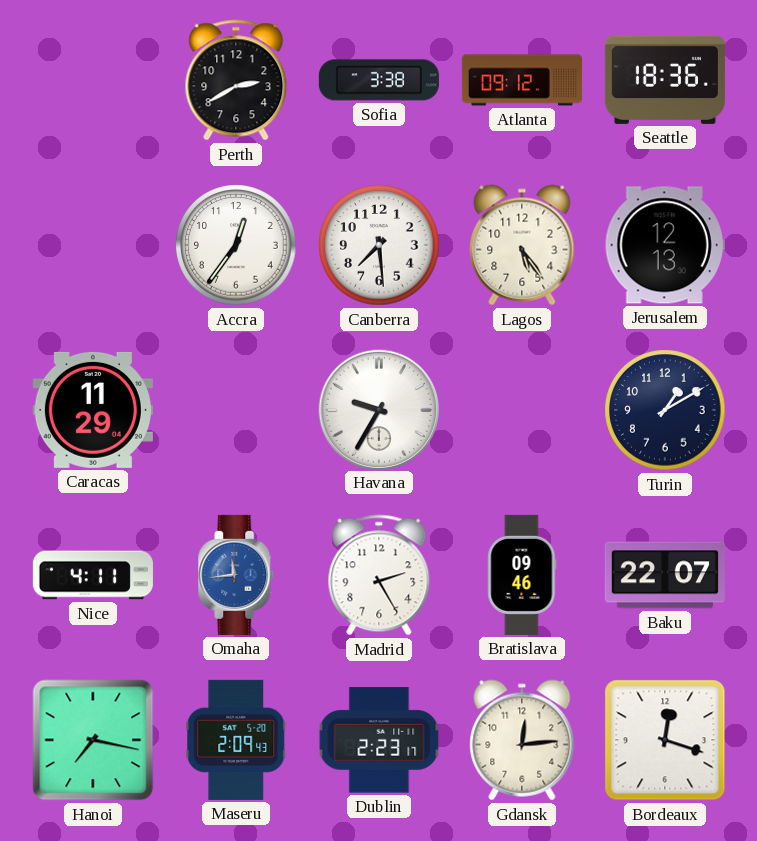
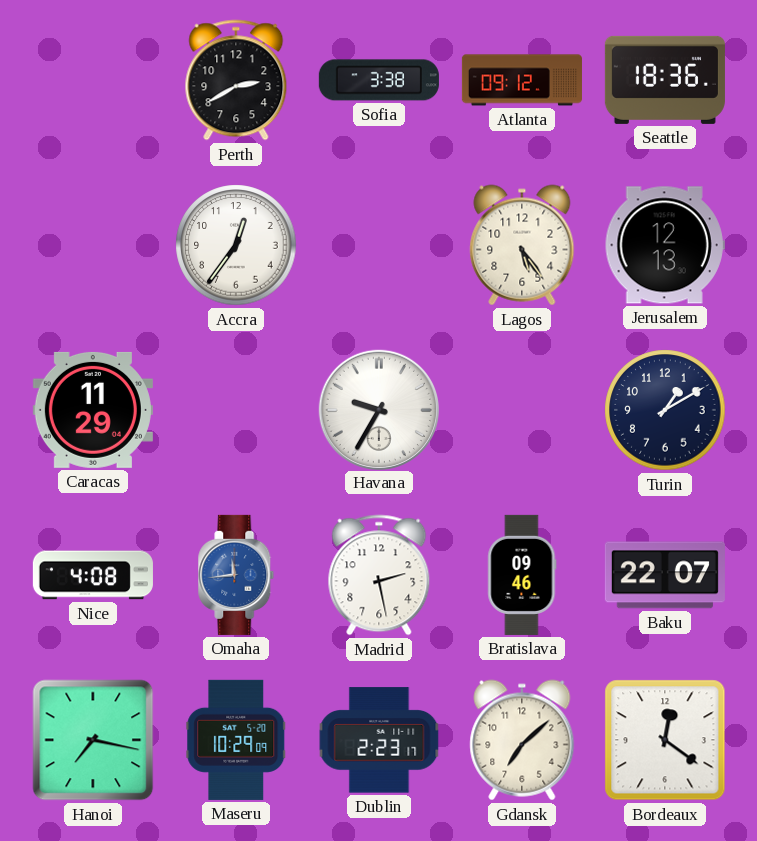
Canberra: 7:29 -> none (379, 245)
Nice: 4:11 -> 4:08 (93, 575)
Madrid: 2:25 -> 2:28 (379, 575)
Maseru: 2:09 -> 10:29 (236, 740)
Gdansk: 12:14 -> 7:08 (522, 740)
Bordeaux: 12:18 -> 12:21 (665, 740)
